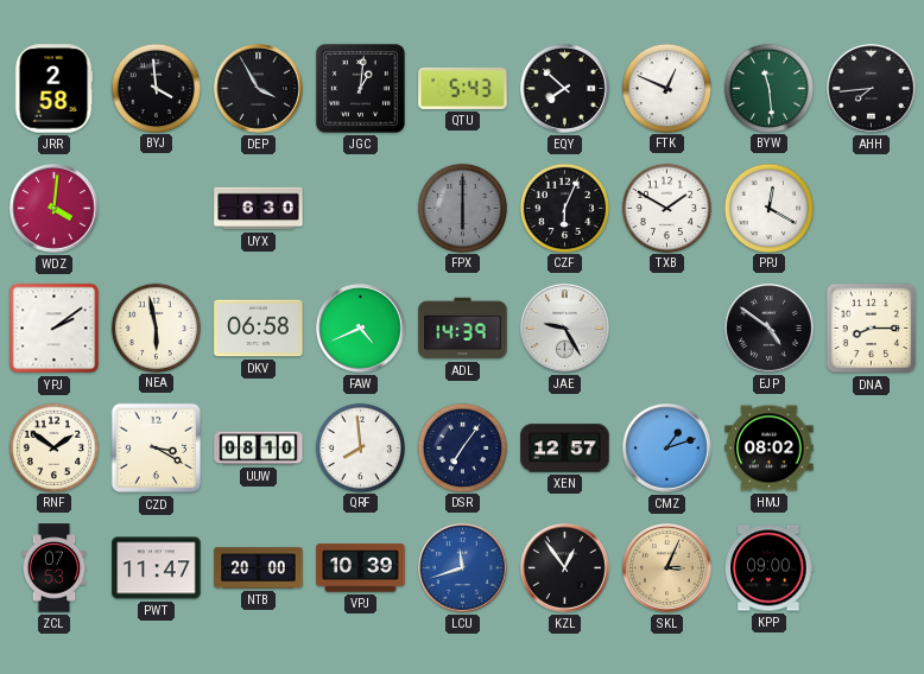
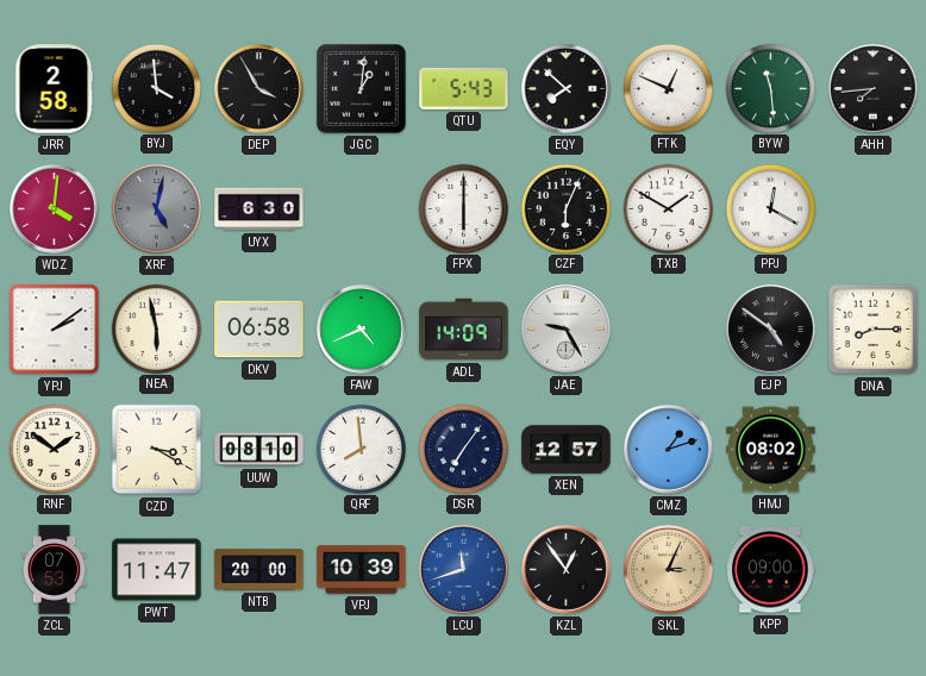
XRF: none -> 5:02 (157, 209)
FPX dial: grey -> white (463, 208)
ADL: 14:39 -> 14:09 (464, 330)
